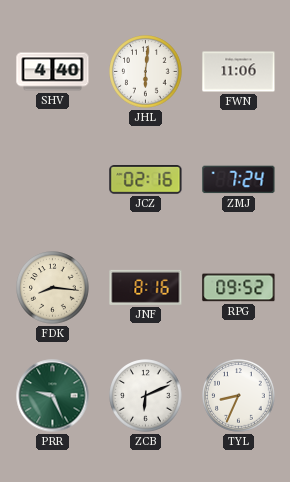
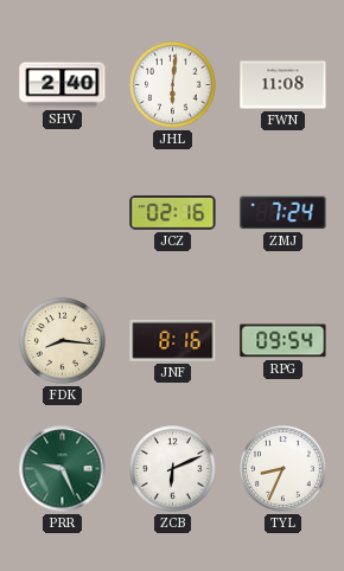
SHV: 4:40 -> 2:40 (63, 85)
FWN: 11:06 -> 11:08 (284, 85)
RPG: 09:52 -> 09:54 (284, 341)
